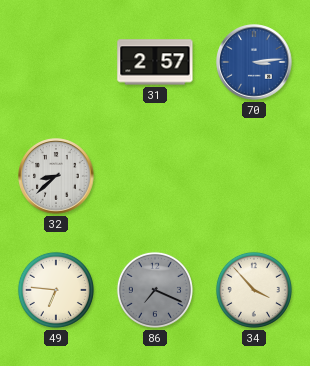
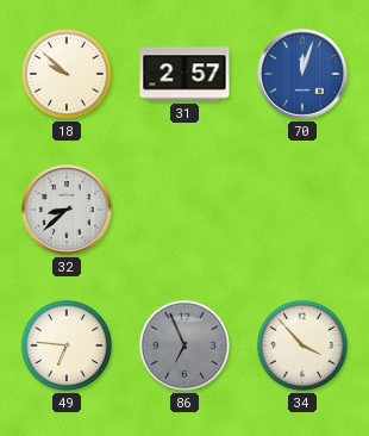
18: none -> 9:52 (67, 74)
70: 3:14 -> 12:03 (302, 74)
86: 7:19 -> 6:56 (185, 345)
